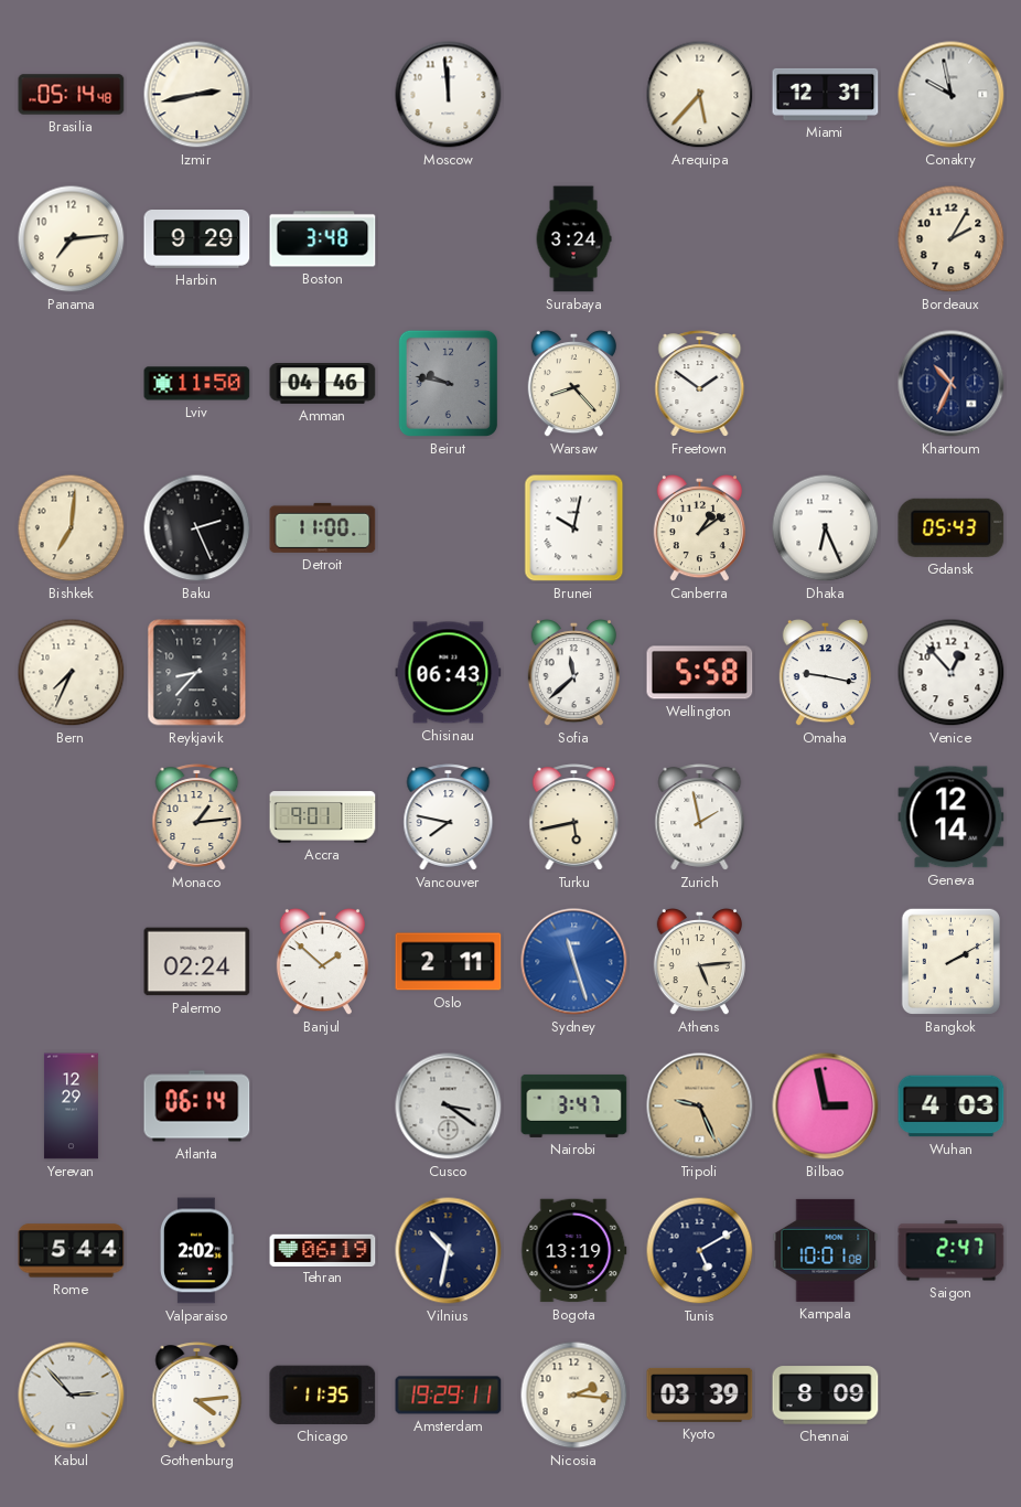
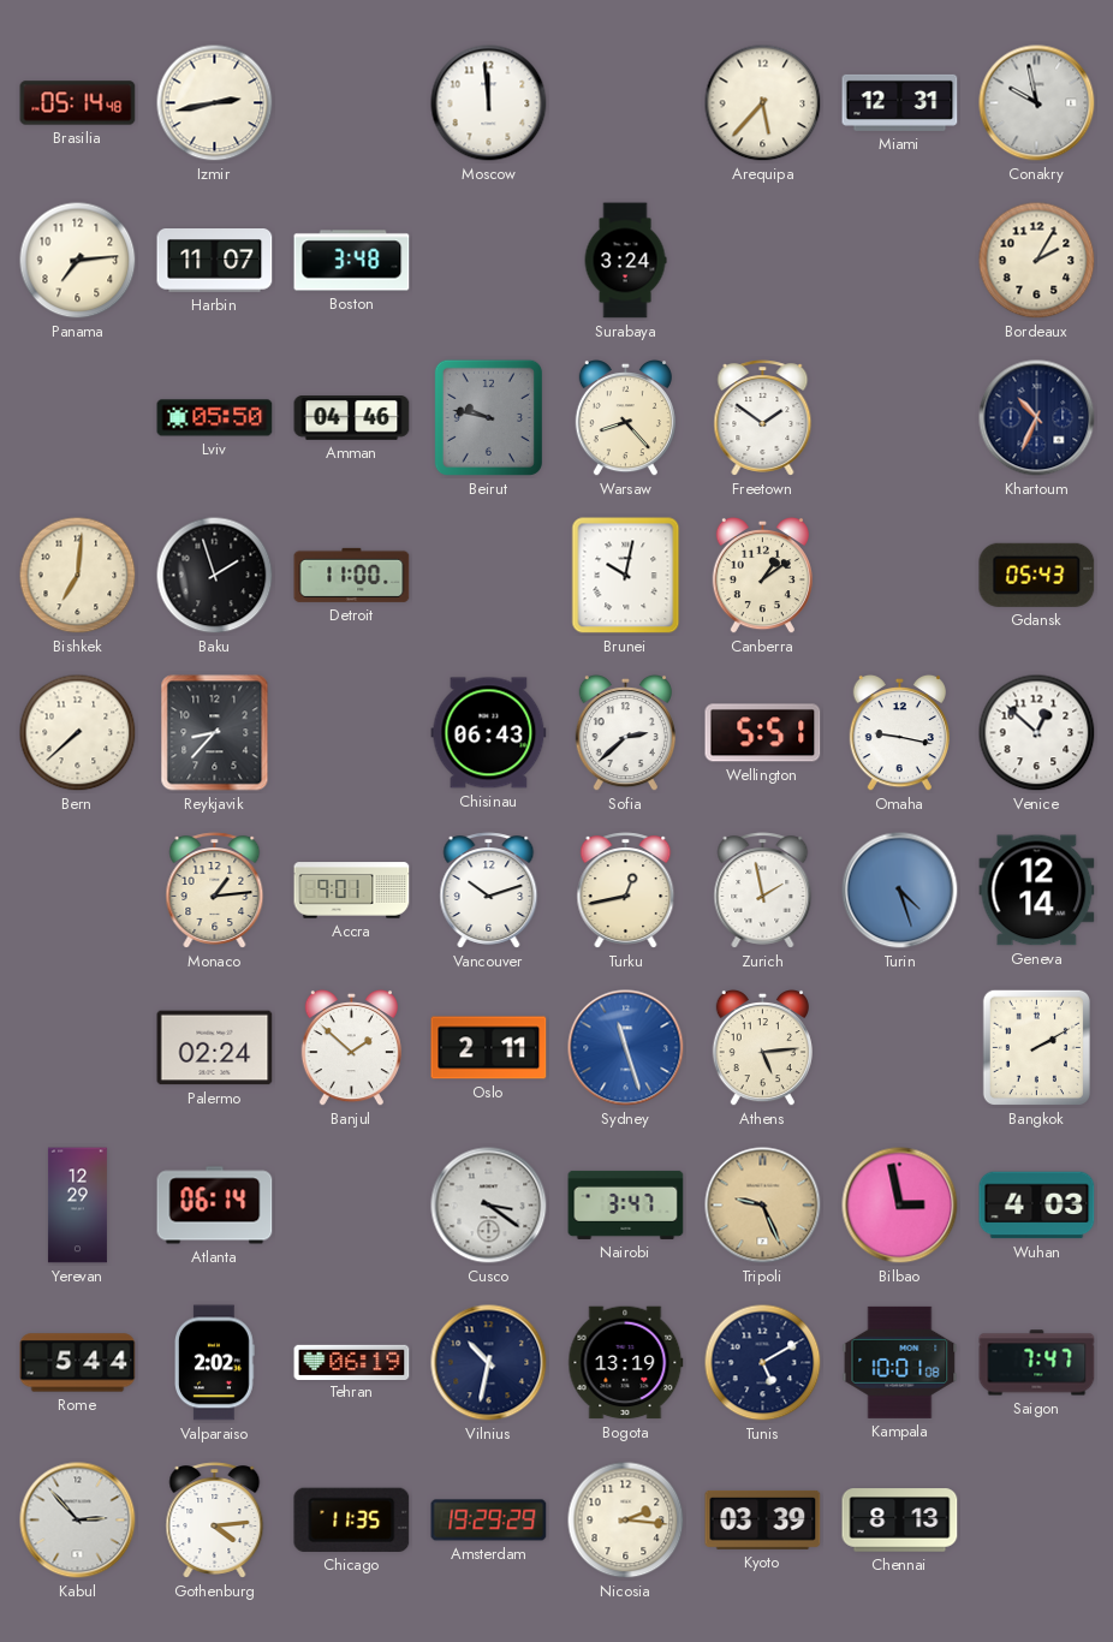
Harbin: 9:29 -> 11:07 (215, 261)
Lviv: 11:50 -> 05:50 (215, 418)
Baku: 2:26 -> 1:57 (215, 576)
Dhaka: 6:26 -> none (826, 528)
Bern: 7:34 -> 7:38 (78, 733)
Sofia: 11:38 -> 2:38 (625, 733)
Wellington: 5:58 -> 5:51 (763, 733)
Venice: 12:53 -> 12:52 (1037, 733)
Vancouver: 7:47 -> 10:12 (489, 891)
Turku: 5:43 -> 12:43 (626, 891)
Turin: none -> 4:27 (900, 891)
Saigon: 2:47 -> 7:47 (1037, 1363)
Amsterdam: 19:29:11 -> 19:29:29 (489, 1521)
Chennai: 8:09 -> 8:13 (900, 1521)
